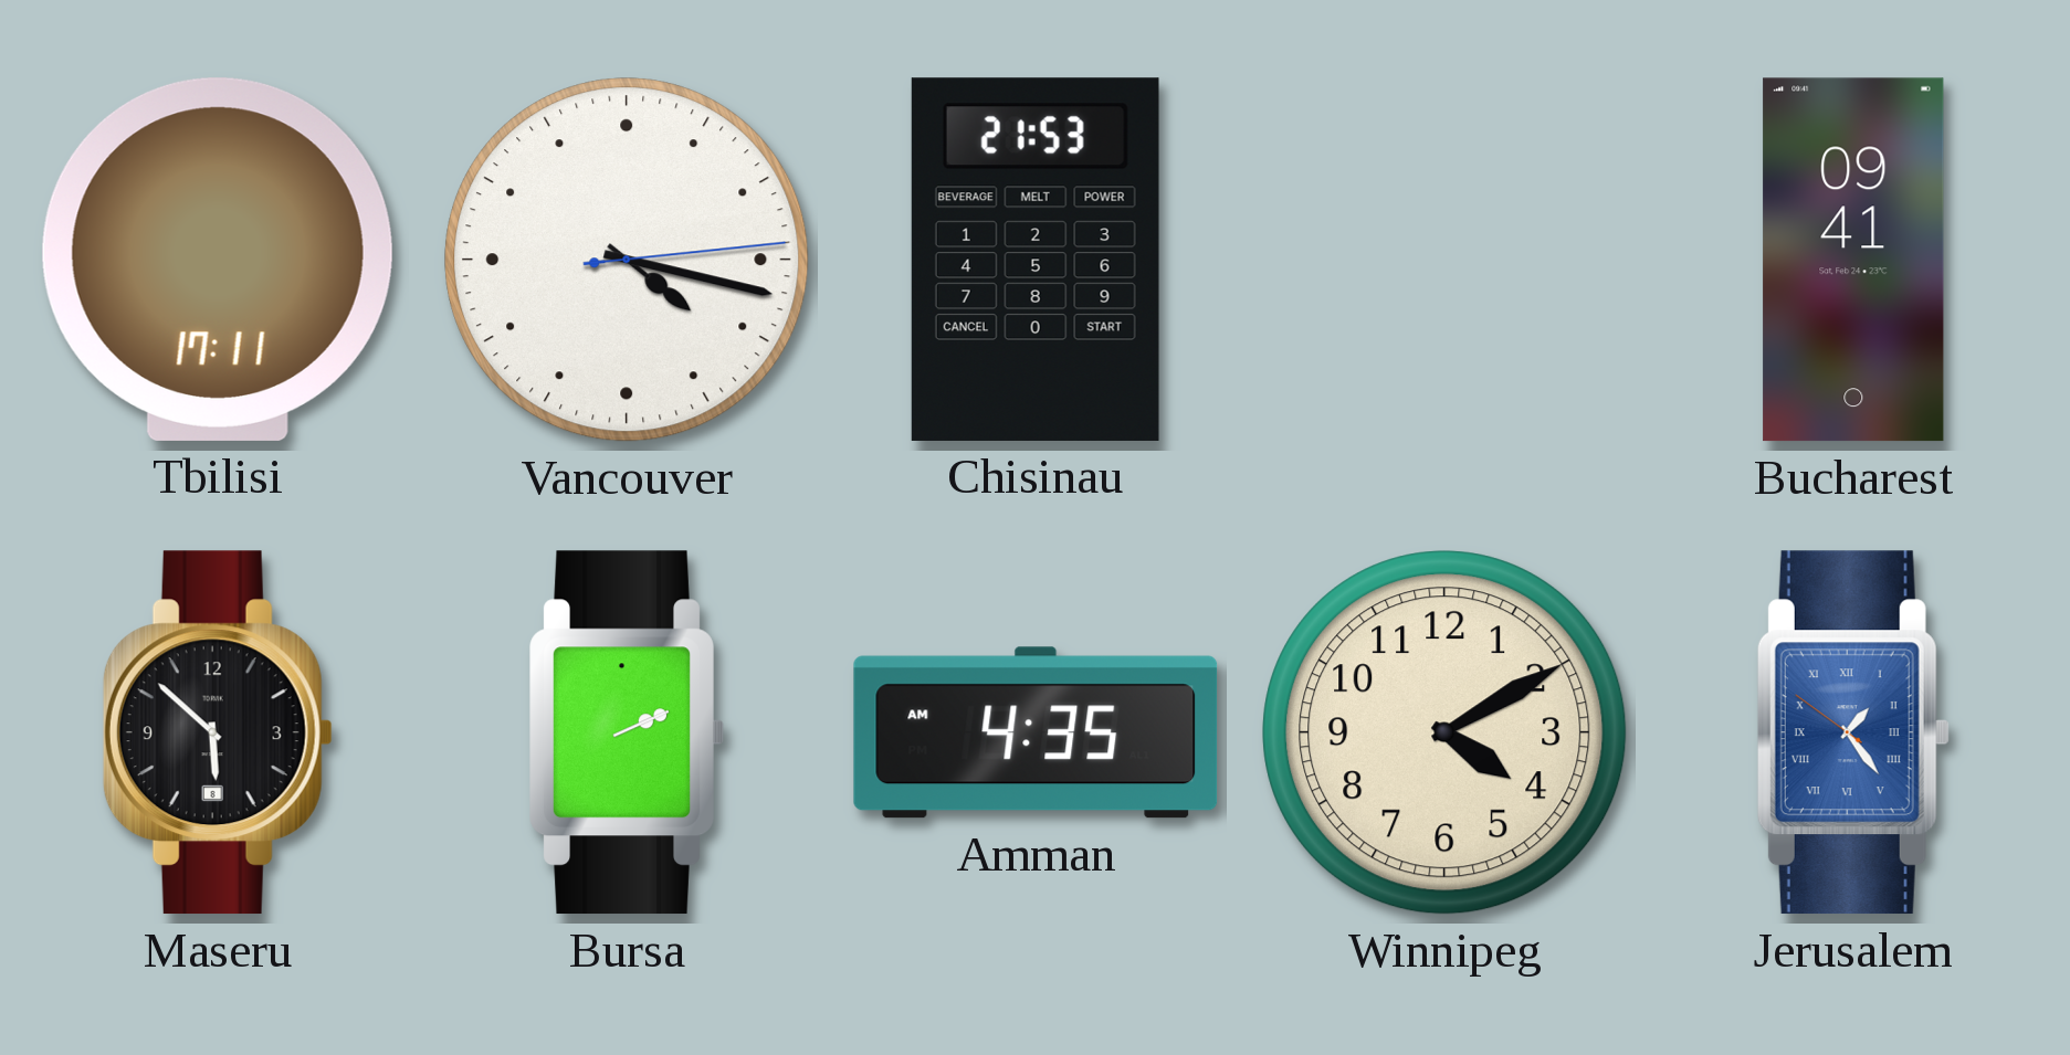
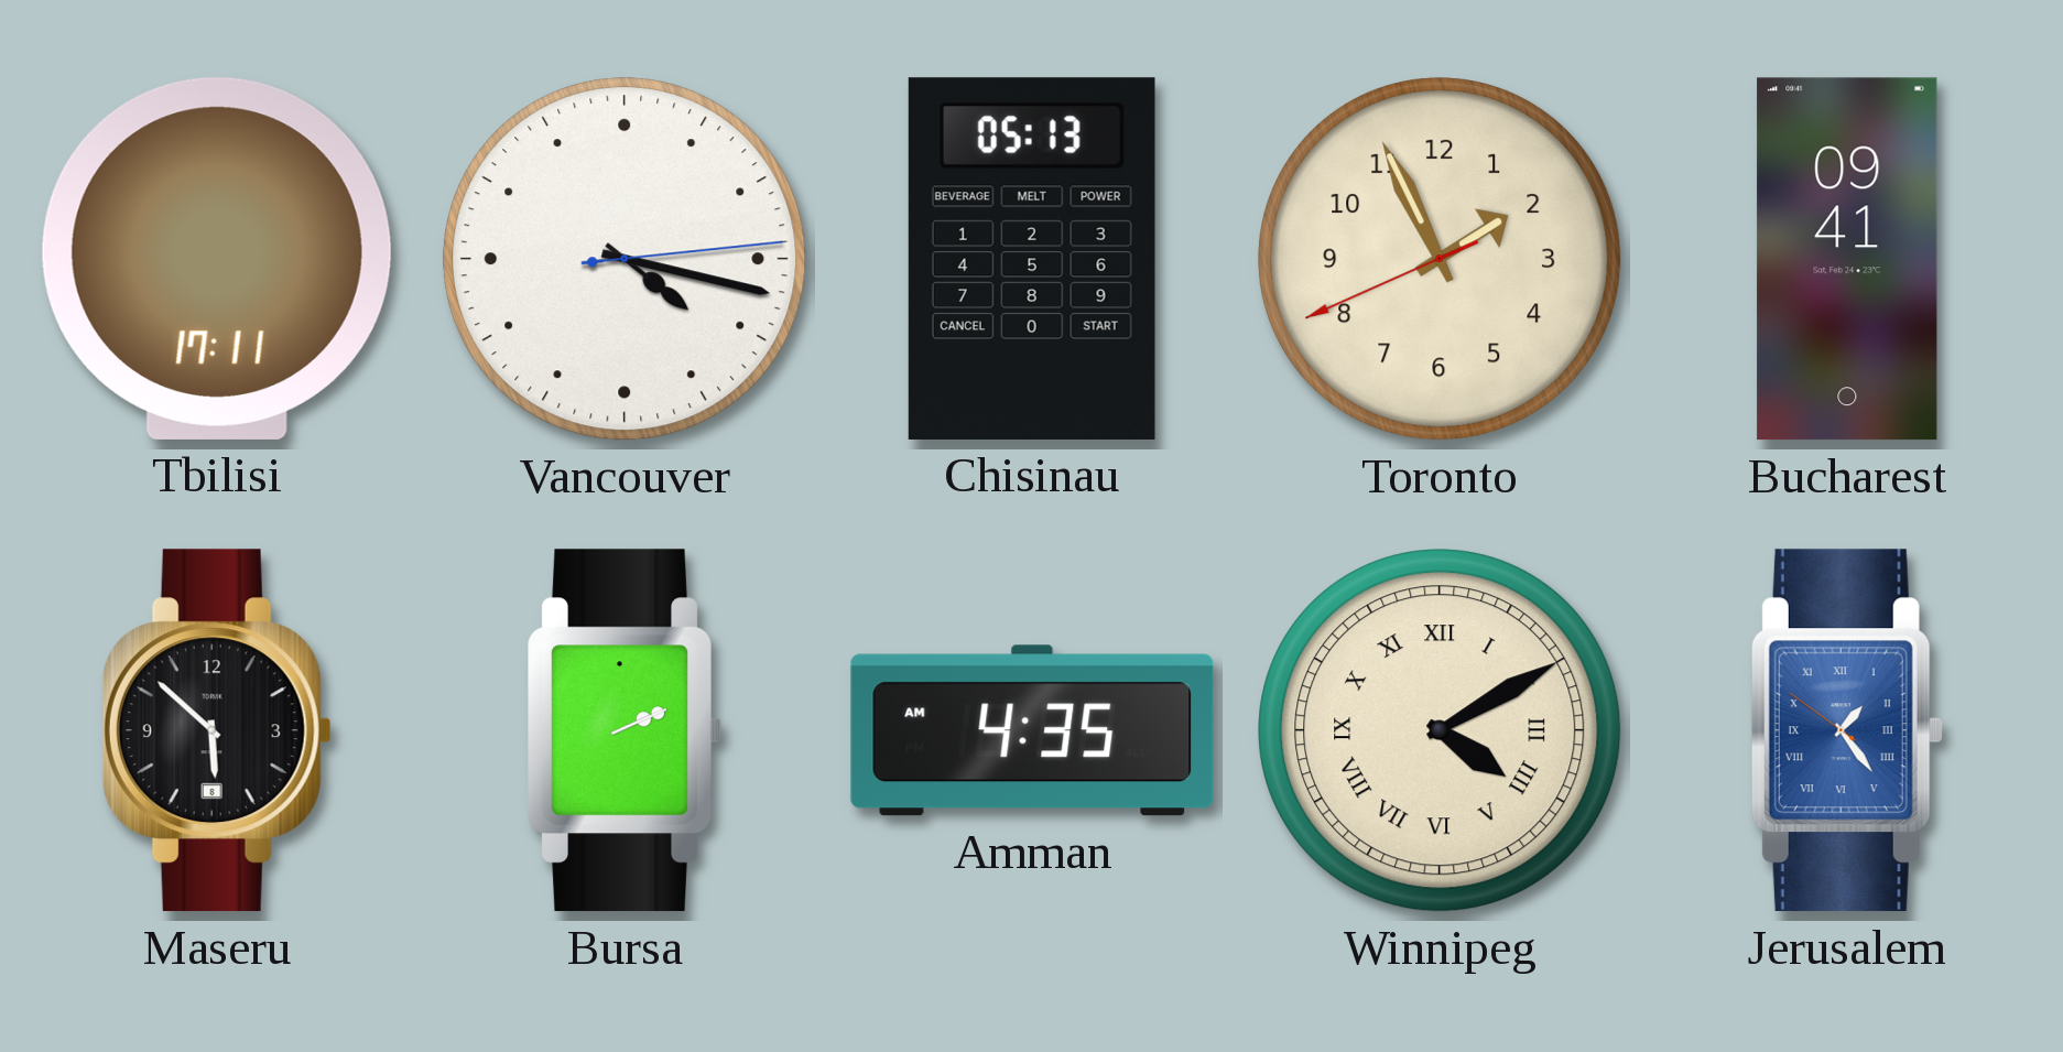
Chisinau: 21:53 -> 05:13 (1032, 259)
Toronto: none -> 1:55 (1440, 259)
Winnipeg numerals: Arabic -> Roman (1440, 730)
